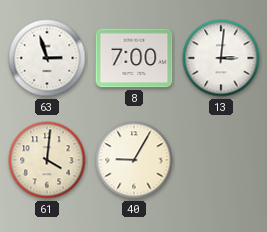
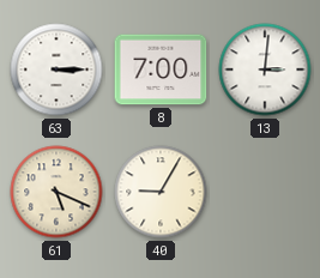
63: 2:57 -> 3:15 (56, 69)
61: 4:01 -> 5:19 (56, 192)
